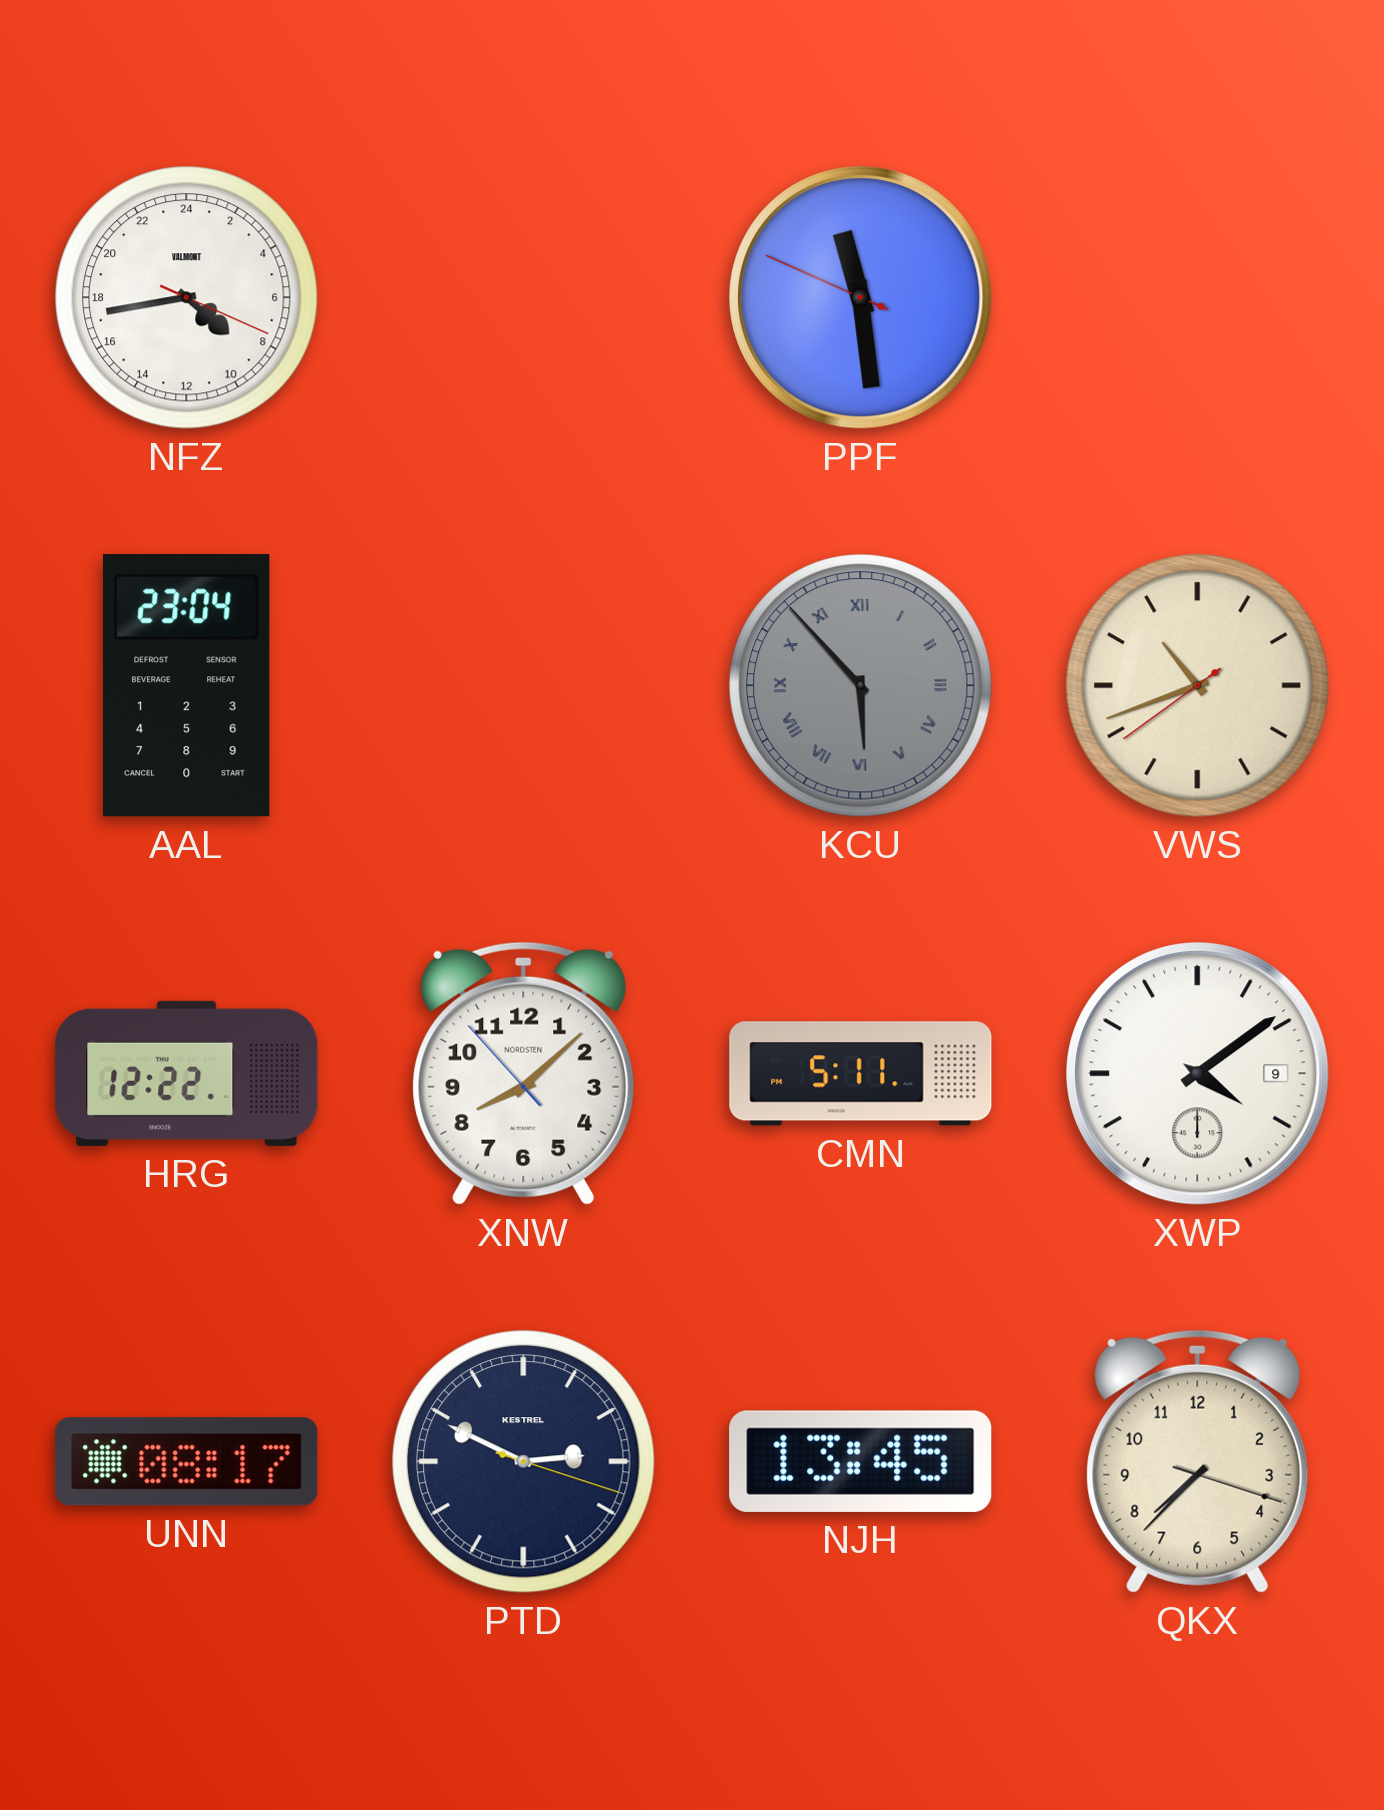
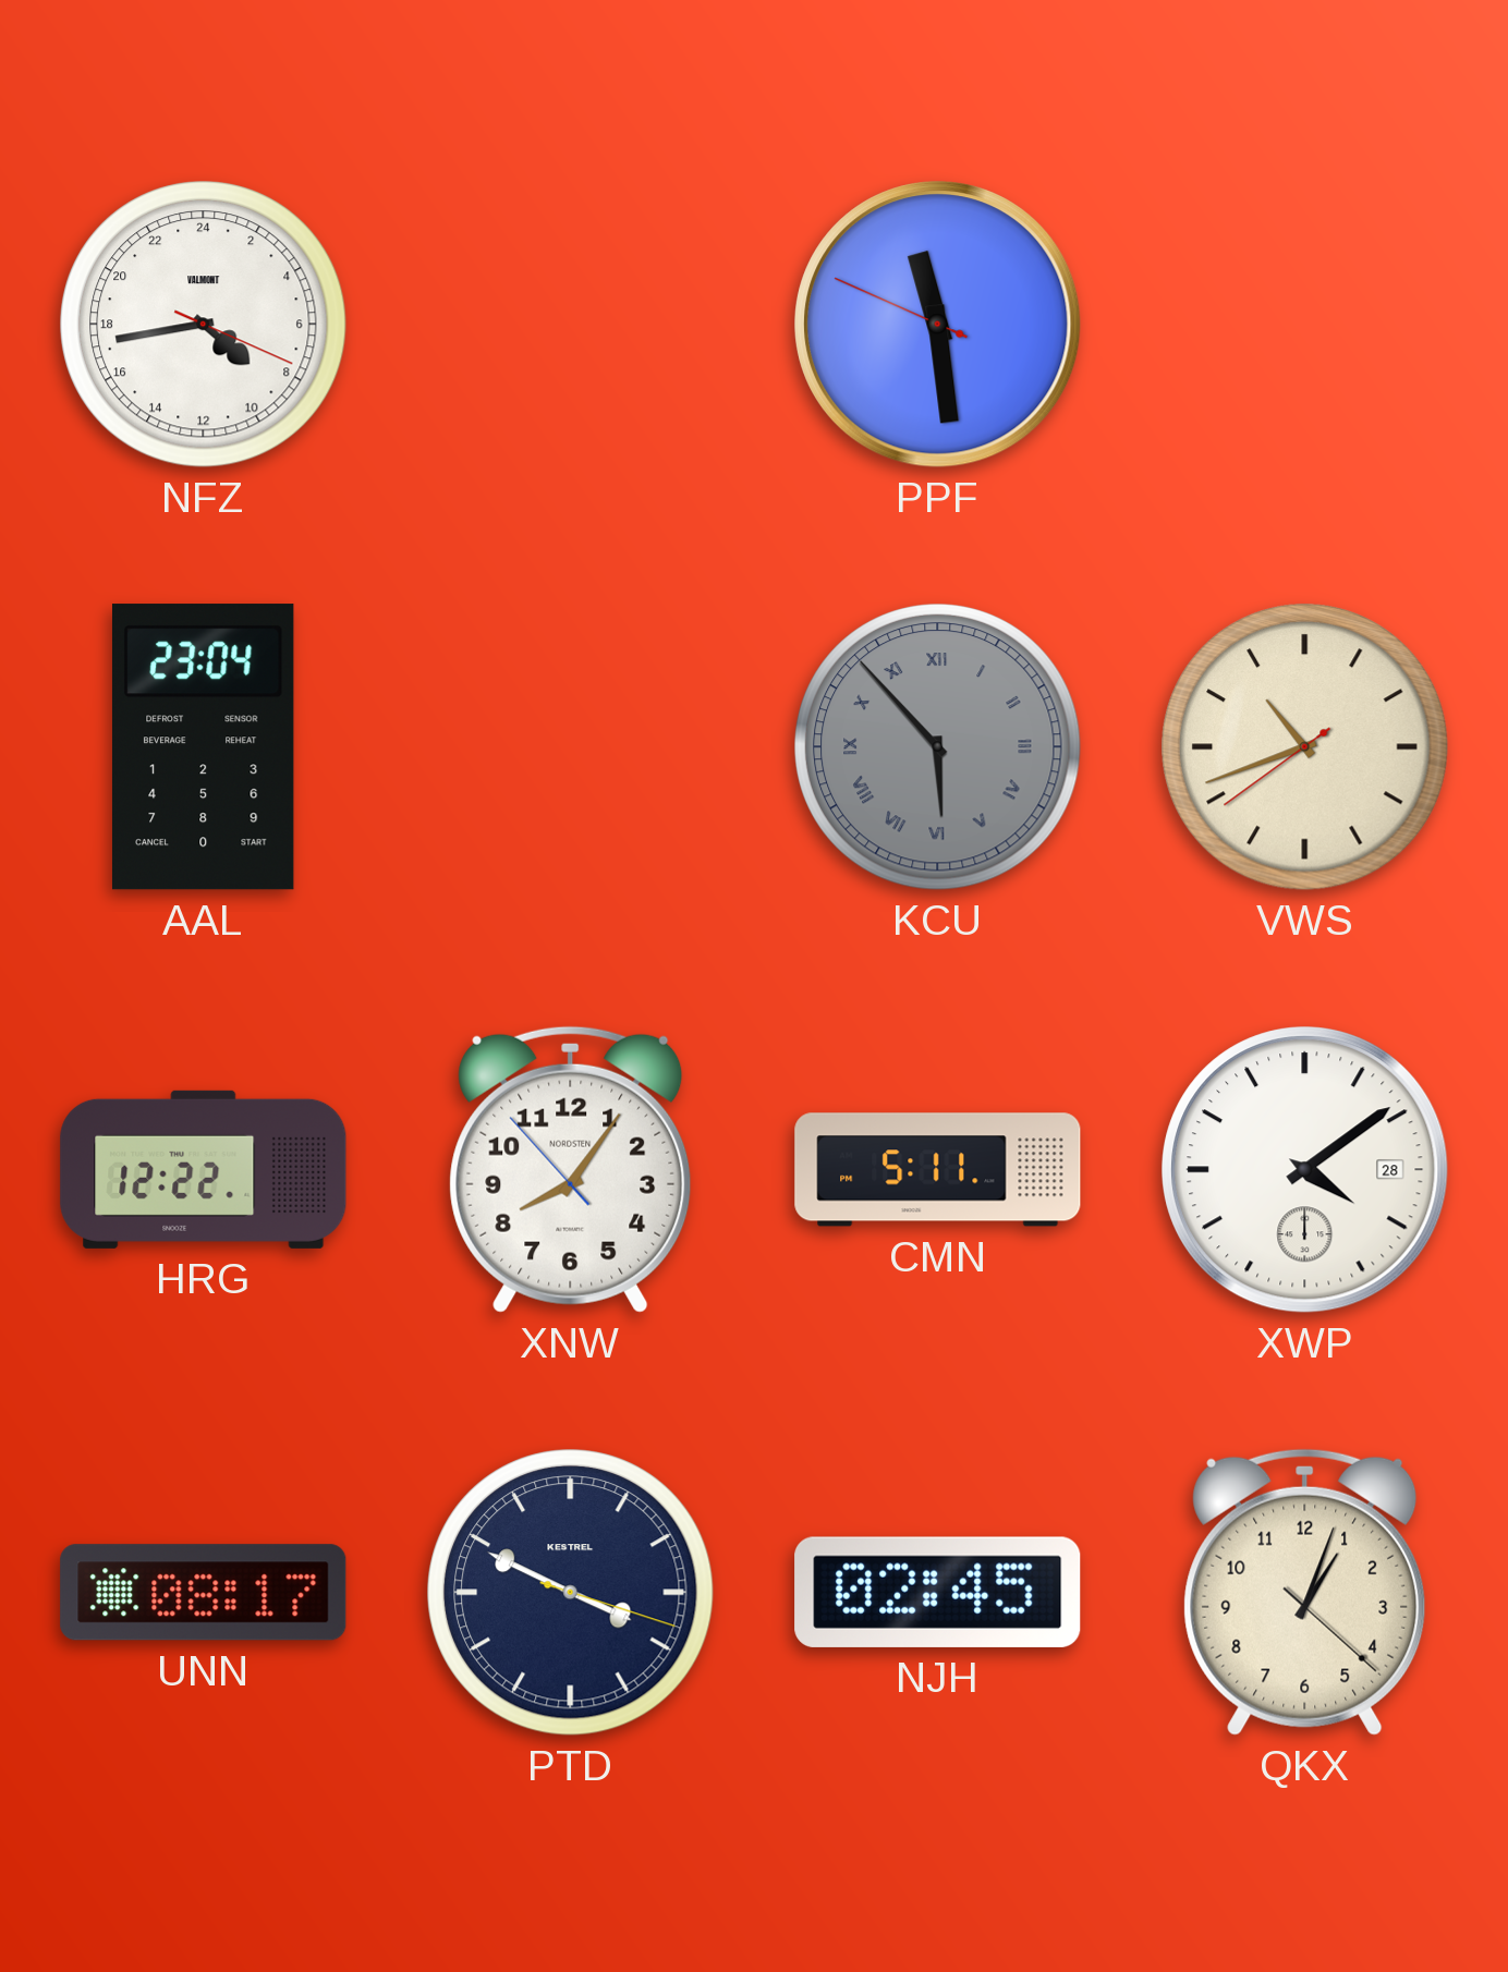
XNW: 8:07 -> 8:05 (571, 1169)
XWP date: 9 -> 28 (1305, 1170)
PTD: 2:49 -> 3:49 (571, 1593)
NJH: 13:45 -> 02:45 (938, 1592)
QKX: 7:37 -> 1:03 (1305, 1592)
